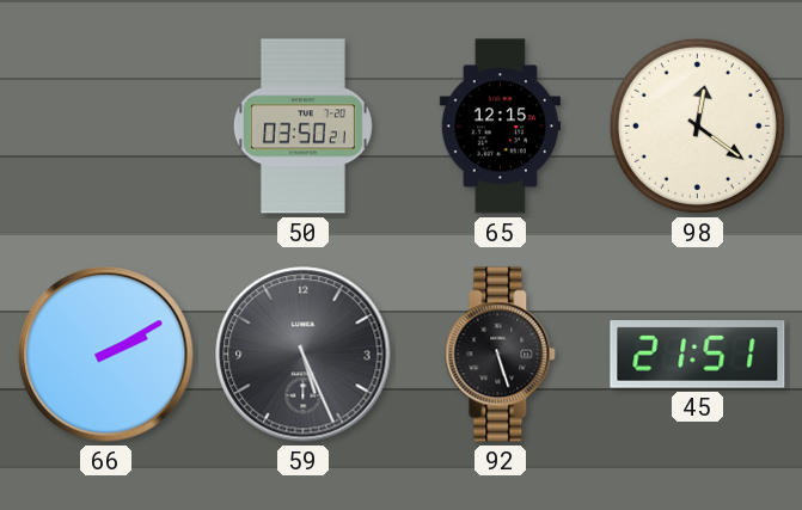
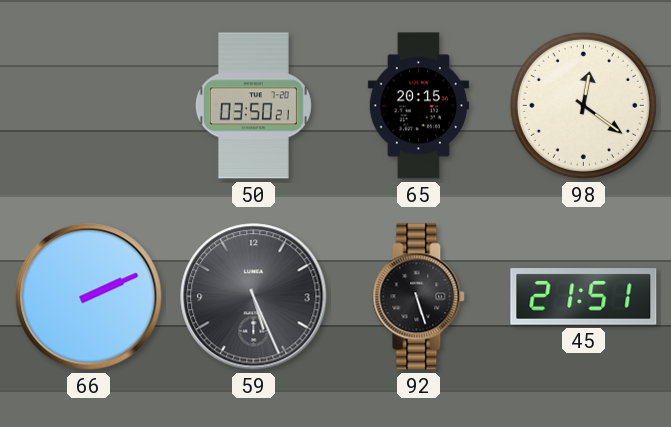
65: 12:15 -> 20:15 (418, 106)
66: 2:10 -> 2:11 (89, 297)
